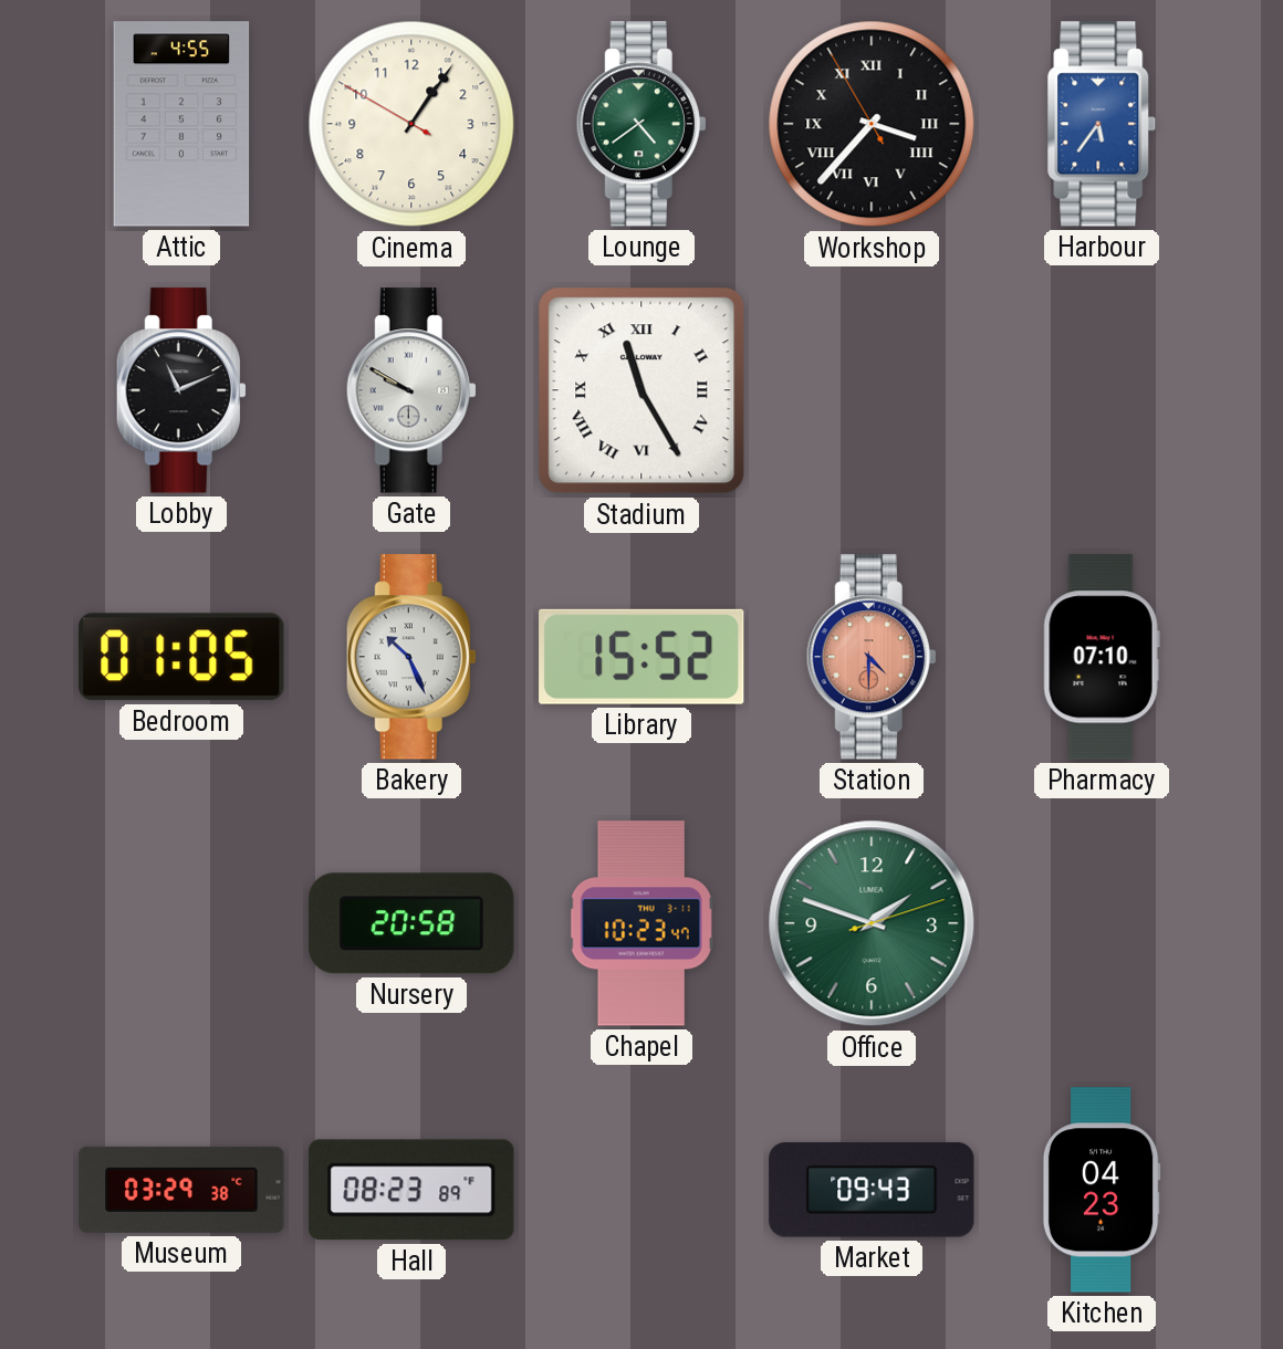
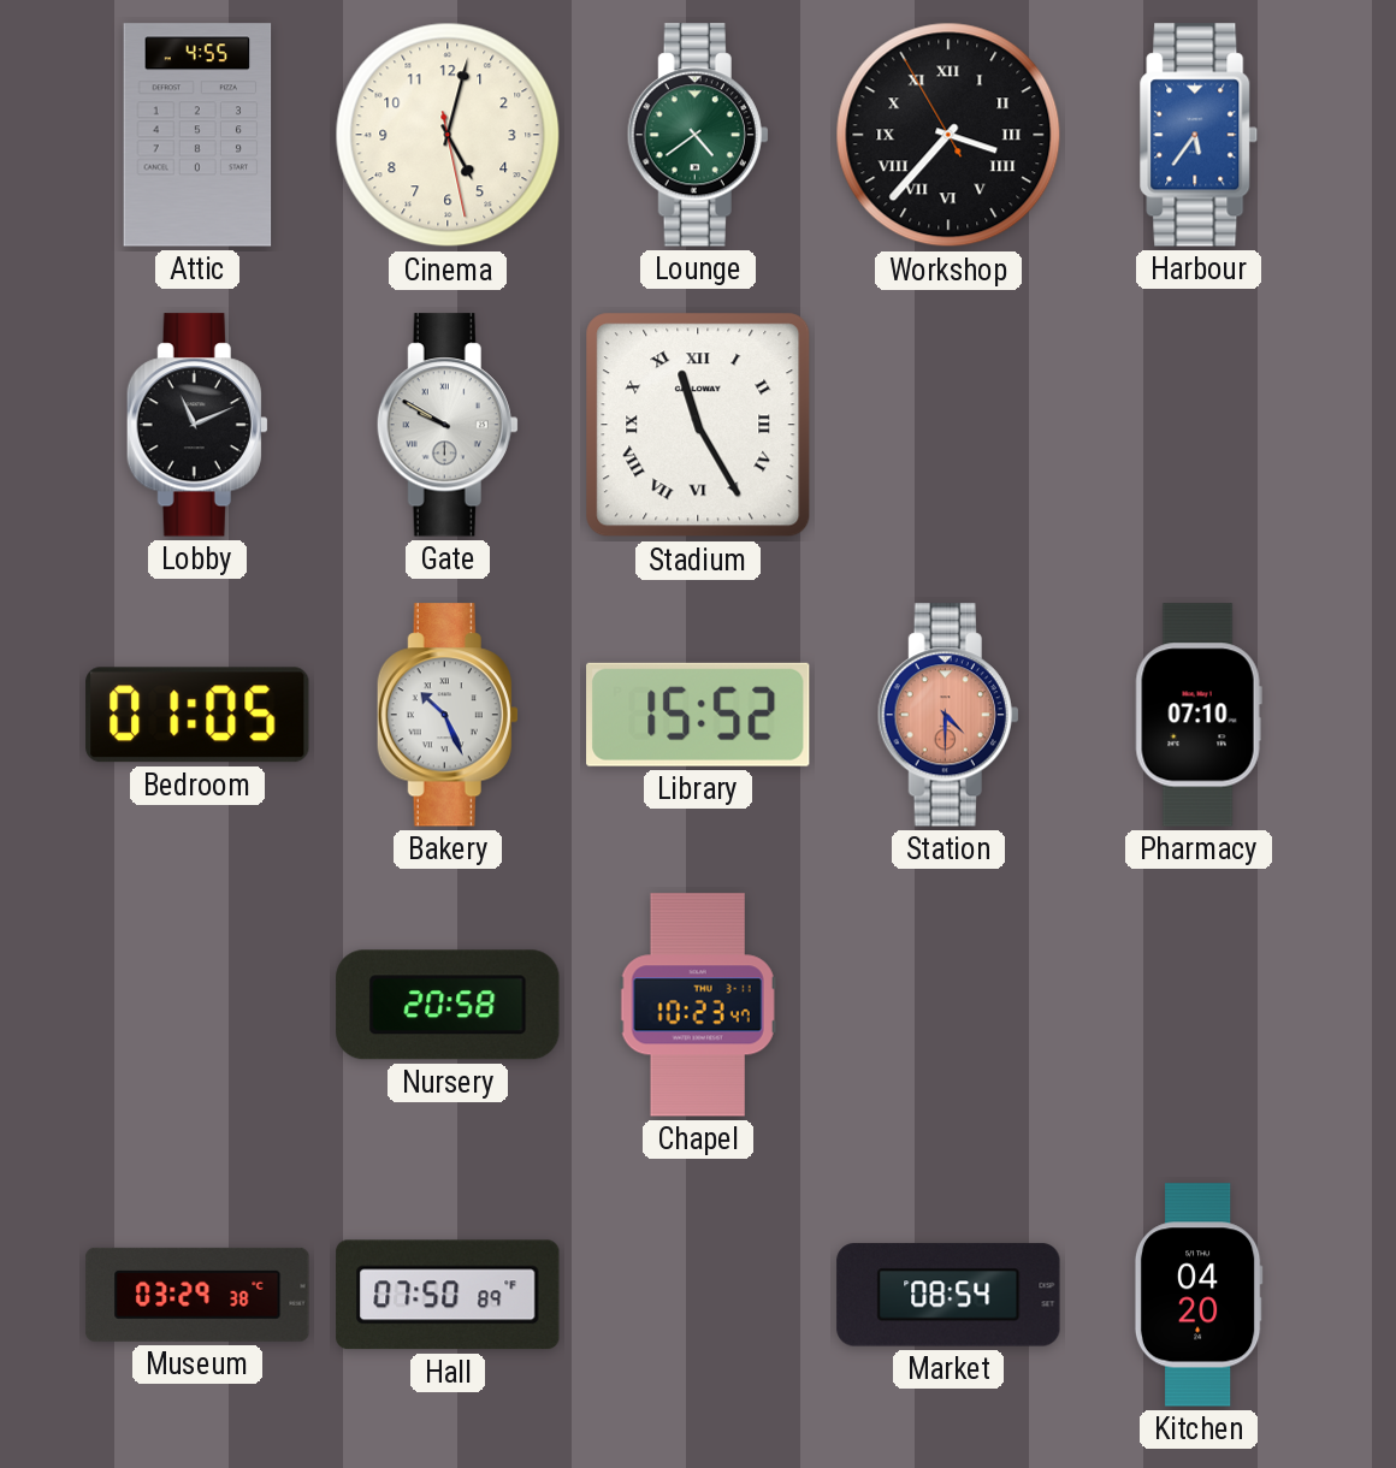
Cinema: 1:05 -> 5:02 (448, 135)
Office: 1:48 -> none (872, 923)
Hall: 08:23 -> 07:50 (448, 1295)
Market: 09:43 -> 08:54 (948, 1295)
Kitchen: 04:23 -> 04:20 (1199, 1295)
